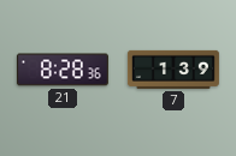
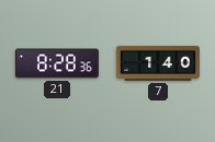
7: 1:39 -> 1:40 (158, 63)
